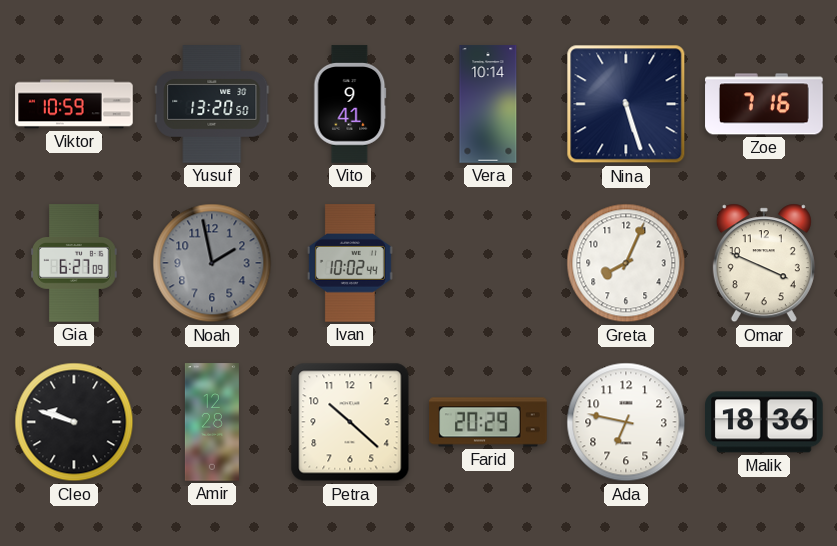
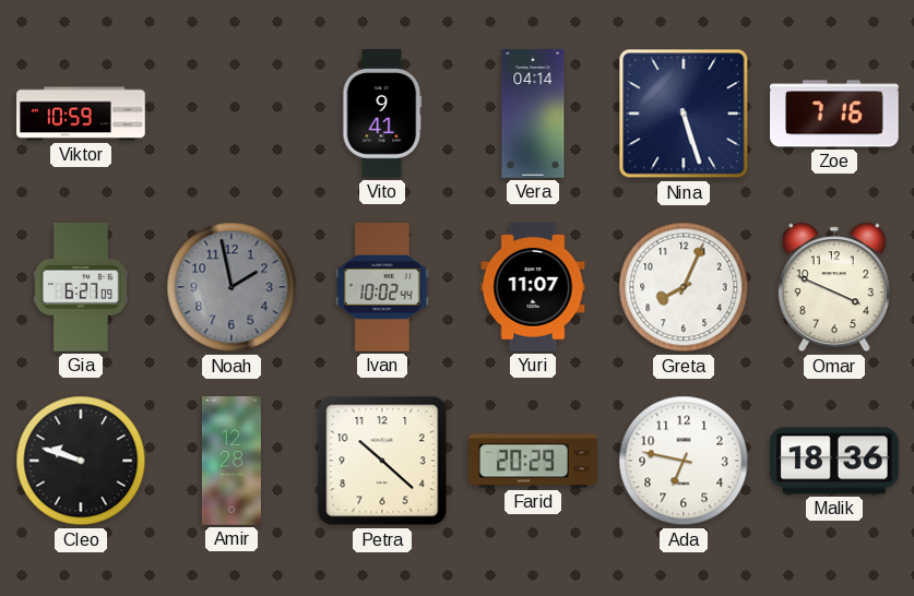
Yusuf: 13:20 -> none (212, 104)
Vera: 10:14 -> 04:14 (533, 114)
Yuri: none -> 11:07 (533, 287)
